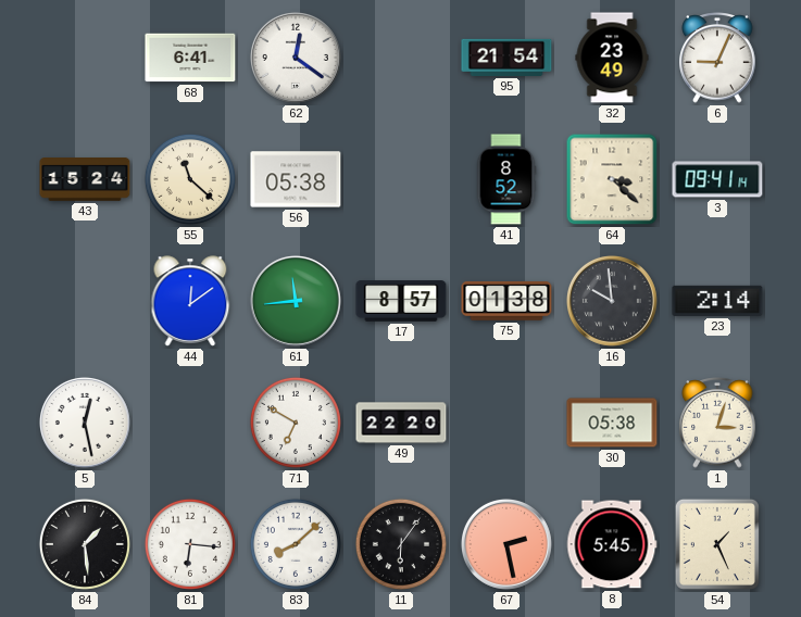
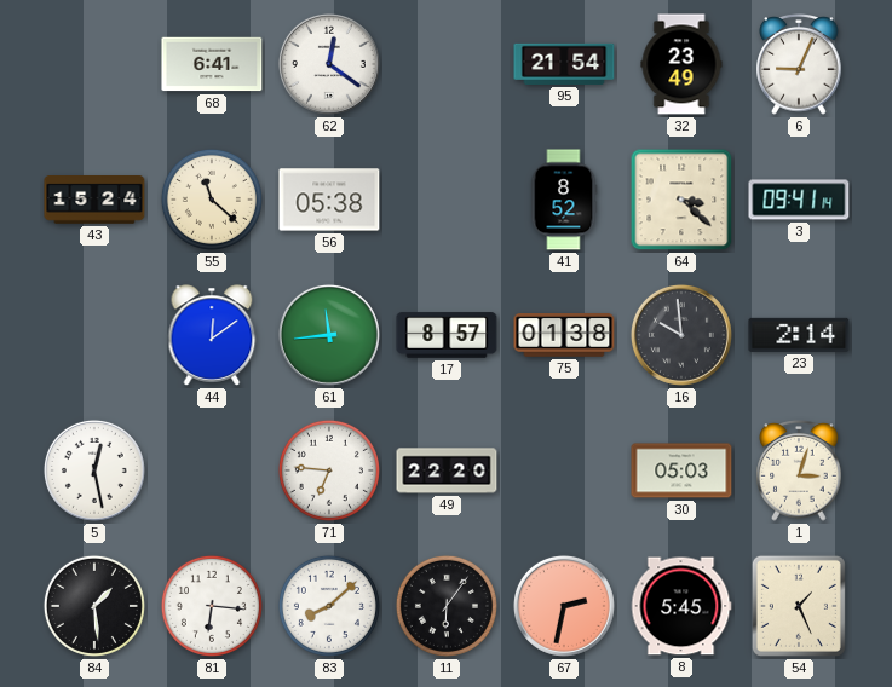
71: 6:50 -> 6:46 (329, 470)
30: 05:38 -> 05:03 (681, 470)
67: 2:28 -> 2:32 (564, 606)
